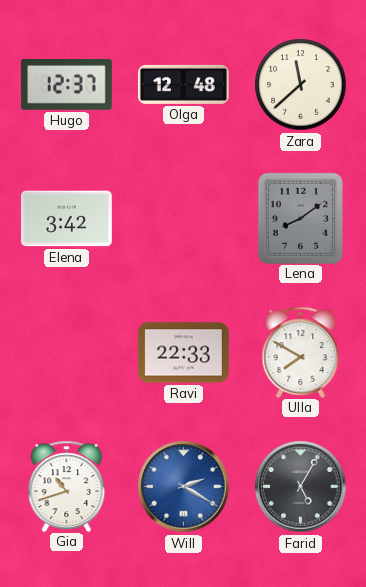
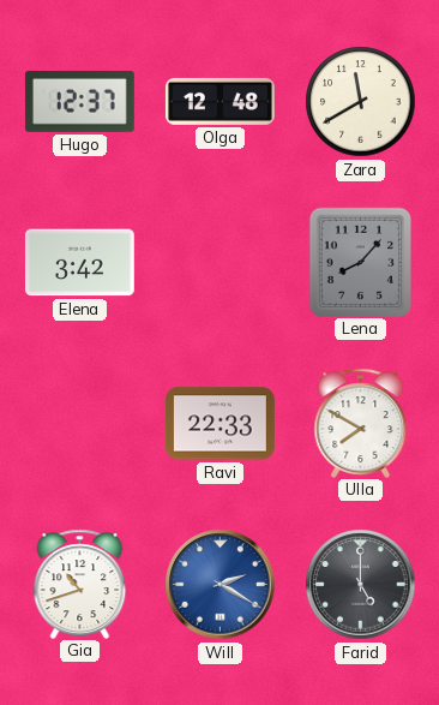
Zara: 11:38 -> 11:40 (361, 102)
Lena: 8:09 -> 8:07 (360, 262)
Farid: 5:05 -> 5:00 (361, 585)
